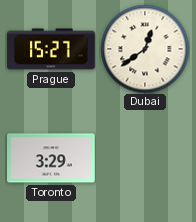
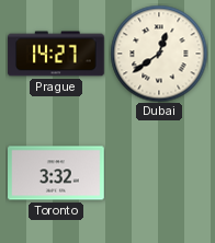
Prague: 15:27 -> 14:27 (56, 54)
Toronto: 3:29 -> 3:32 (56, 173)
